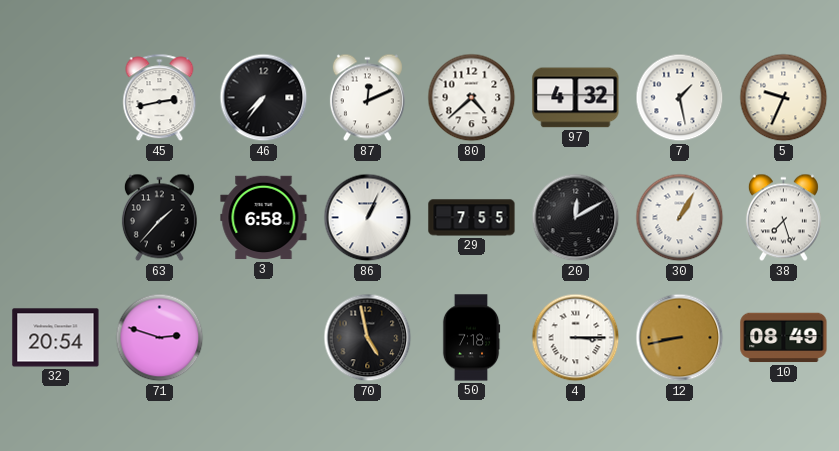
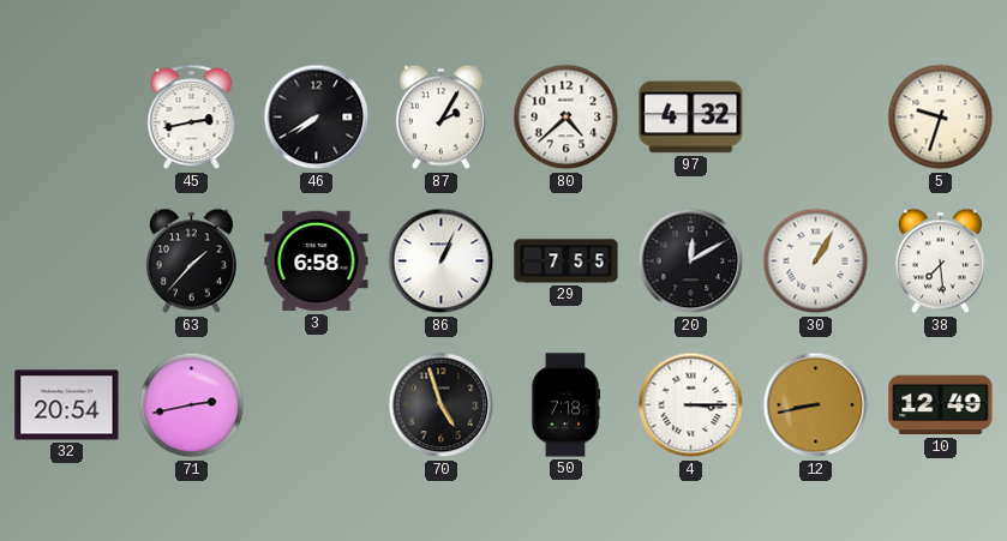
46: 7:36 -> 7:40 (317, 118)
87: 12:11 -> 2:05 (440, 118)
7: 1:28 -> none (680, 98)
5: 9:34 -> 9:33 (941, 118)
38: 7:27 -> 7:29 (940, 262)
71: 2:48 -> 2:43 (192, 405)
70: 4:58 -> 4:57 (442, 405)
10: 08:49 -> 12:49 (941, 405)
